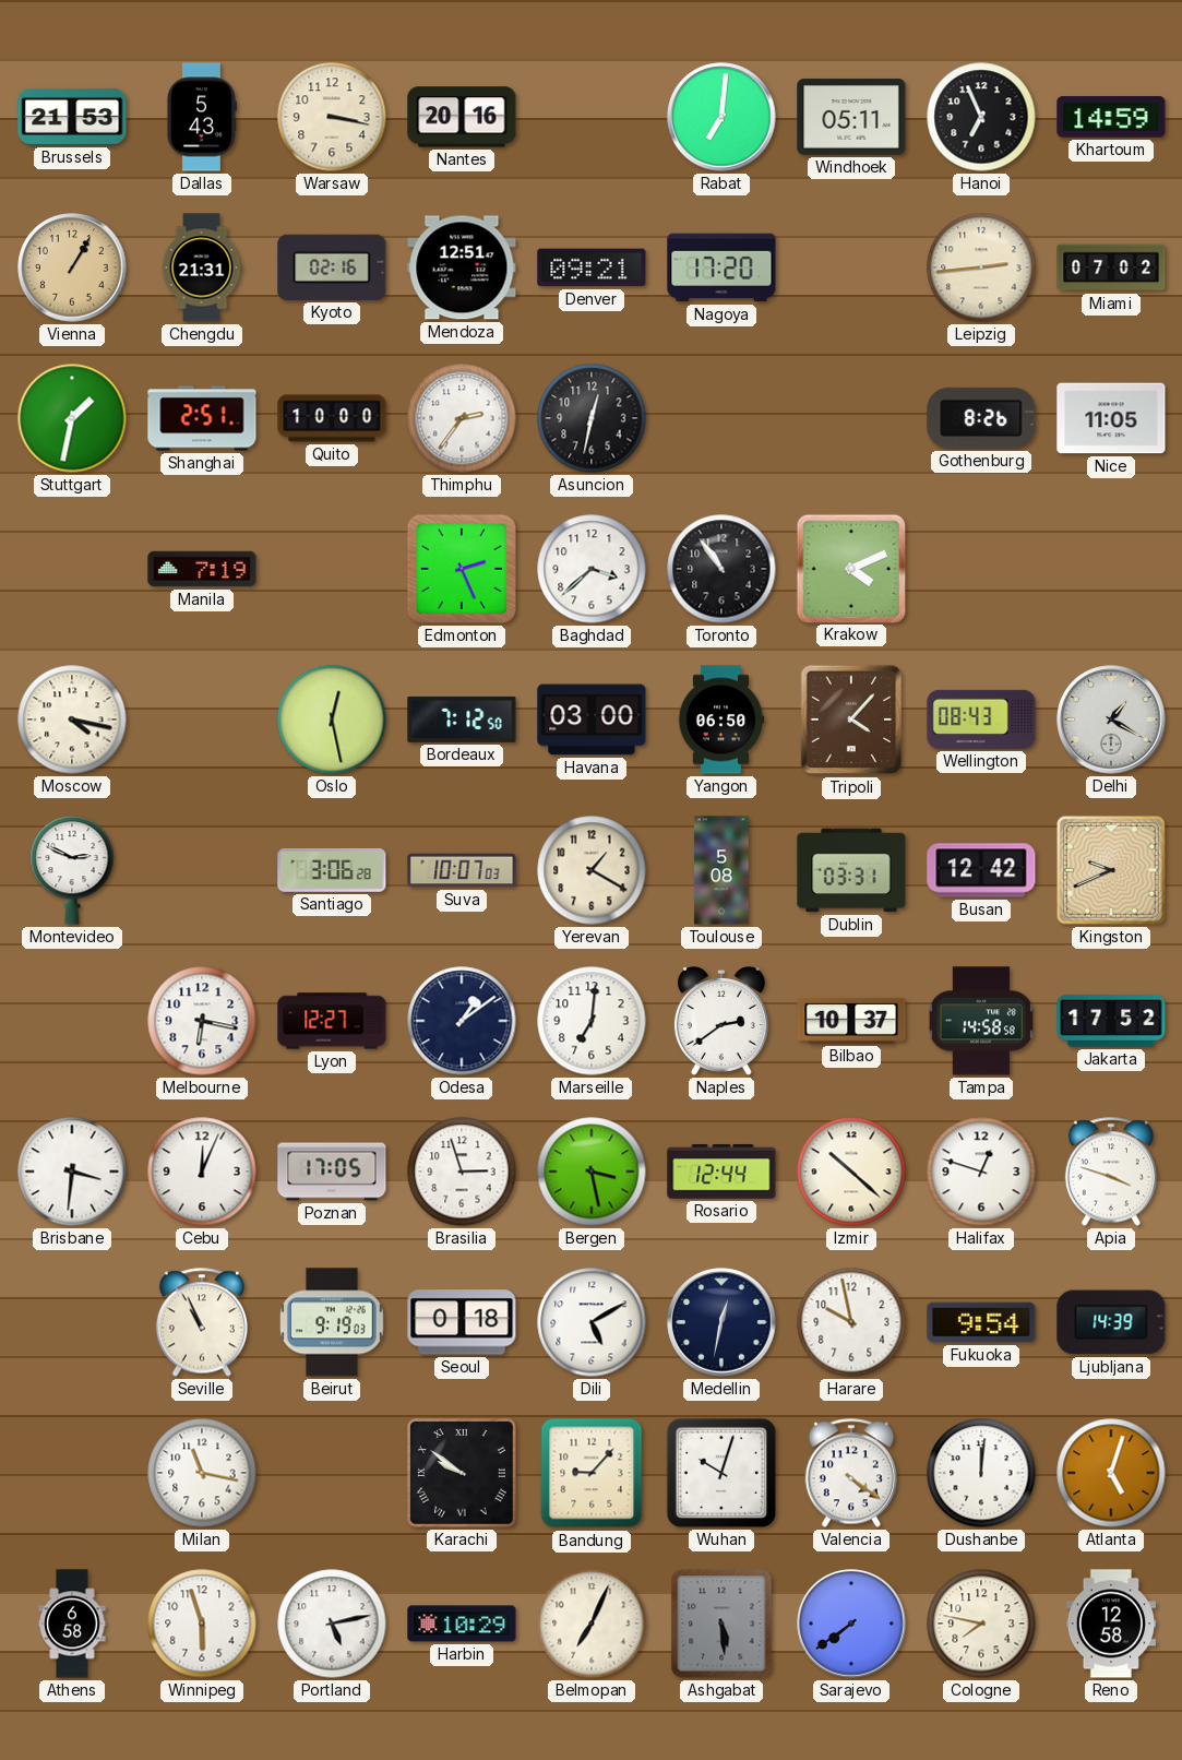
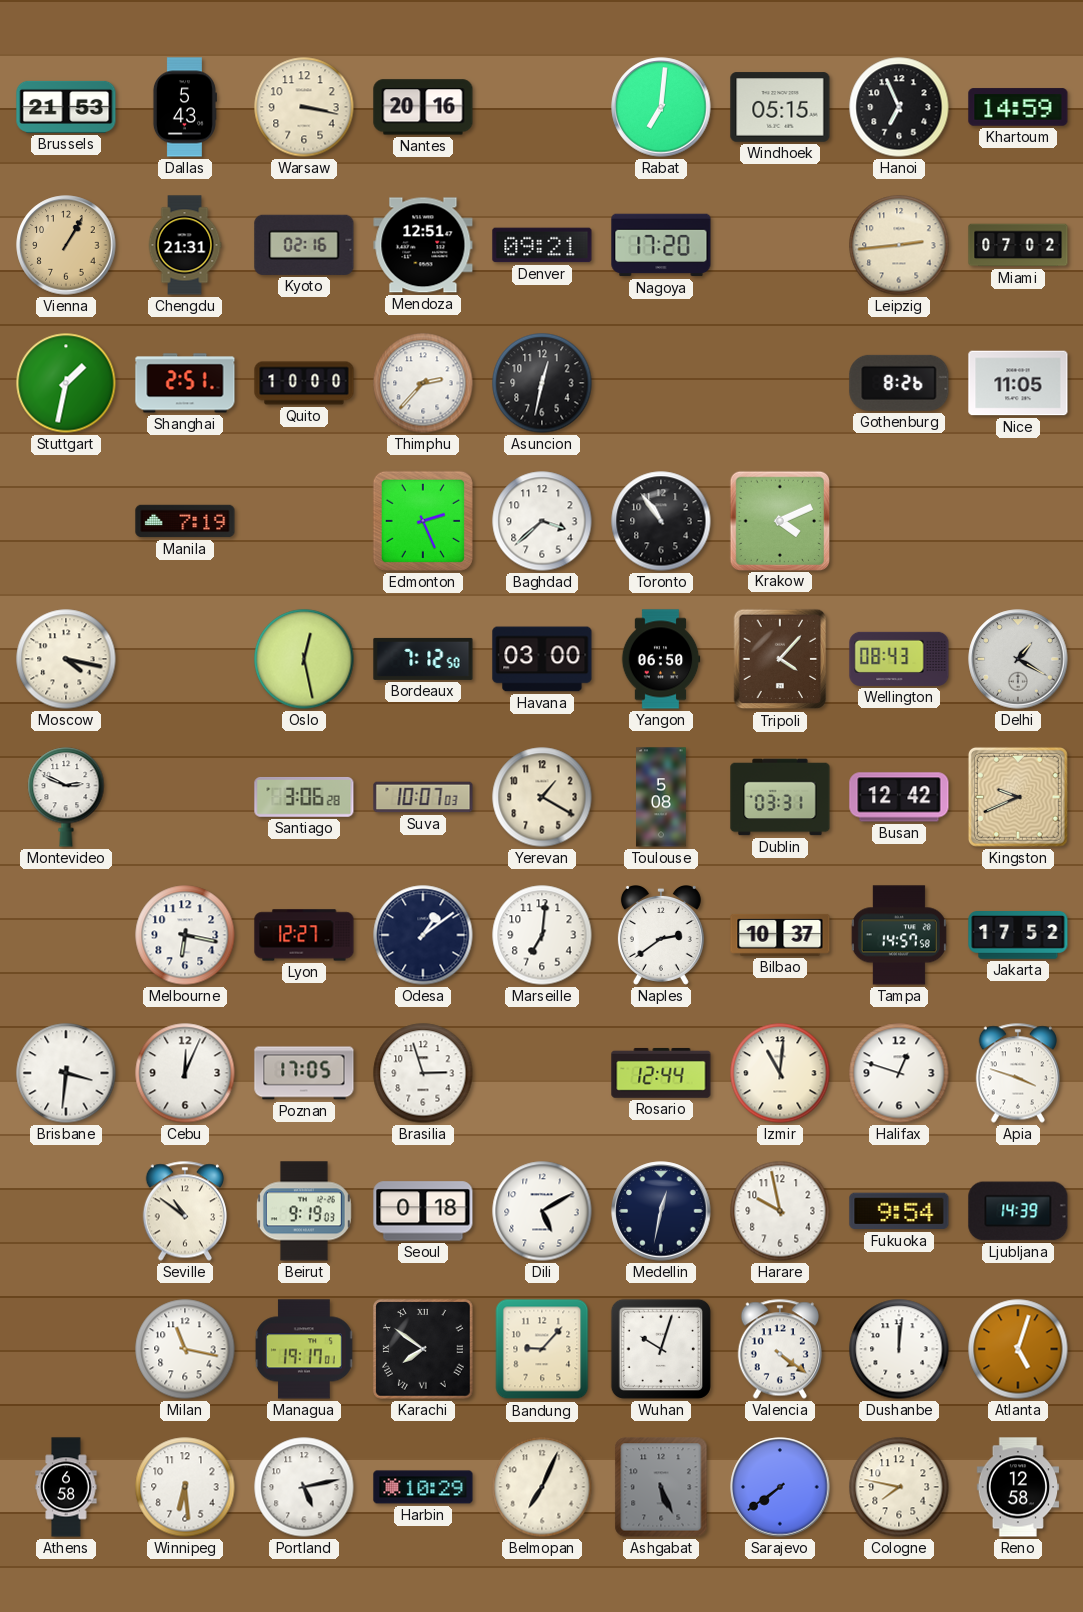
Windhoek: 05:11 -> 05:15 (780, 107)
Thimphu: 2:36 -> 2:37 (423, 383)
Tampa: 14:58 -> 14:57 (899, 935)
Bergen: 3:28 -> none (592, 1172)
Izmir: 10:22 -> 11:01 (780, 1073)
Seville: 10:56 -> 10:51 (184, 1211)
Managua: none -> 19:17 (305, 1349)
Karachi: 9:51 -> 7:51 (424, 1350)
Winnipeg: 5:57 -> 6:29 (185, 1487)
Ashgabat: 5:29 -> 5:26 (661, 1487)
